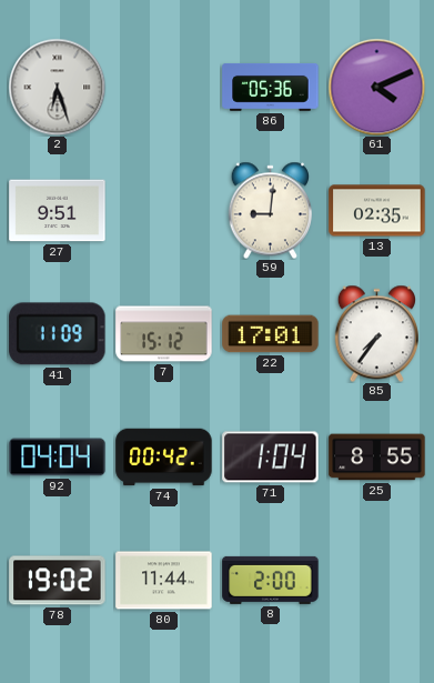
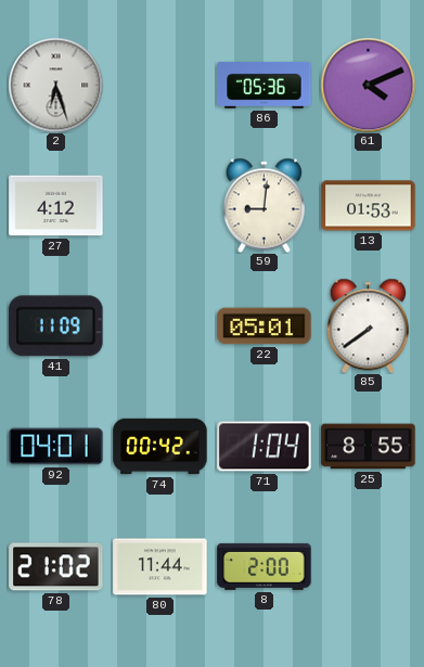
27: 9:51 -> 4:12 (56, 206)
13: 02:35 -> 01:53 (369, 206)
7: 15:12 -> none (164, 334)
22: 17:01 -> 05:01 (265, 326)
85: 7:36 -> 7:39 (368, 325)
92: 04:04 -> 04:01 (56, 447)
78: 19:02 -> 21:02 (56, 567)
